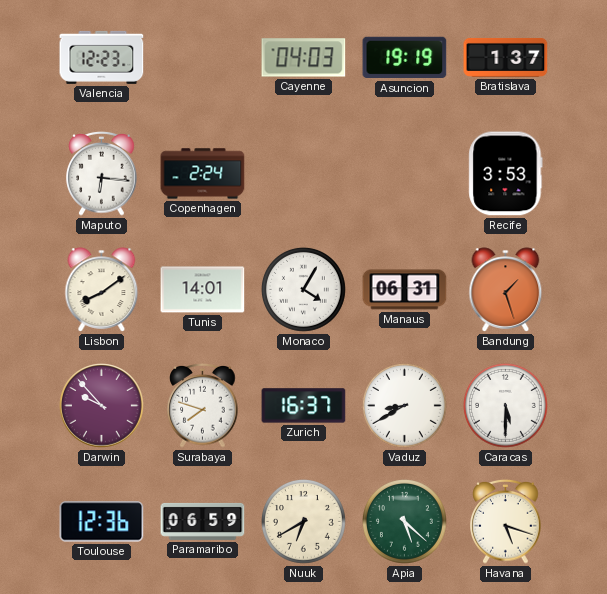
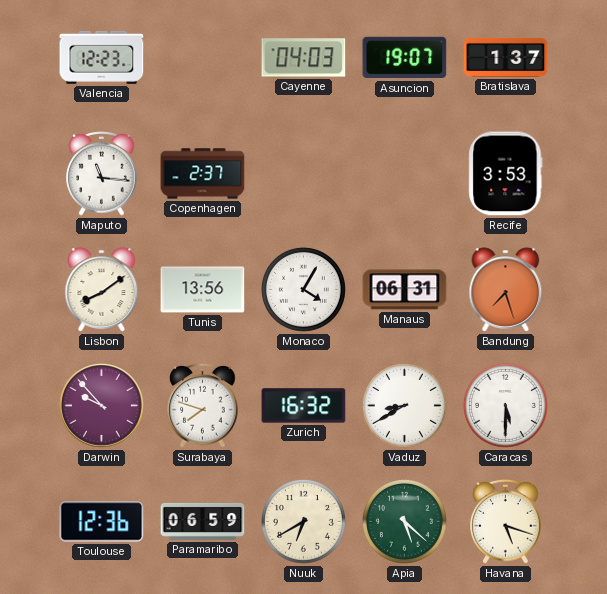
Asuncion: 19:19 -> 19:07 (405, 58)
Maputo: 6:16 -> 11:16 (102, 174)
Copenhagen: 2:24 -> 2:37 (203, 174)
Tunis: 14:01 -> 13:56 (203, 290)
Bandung: 1:27 -> 7:27 (506, 290)
Zurich: 16:37 -> 16:32 (304, 406)
